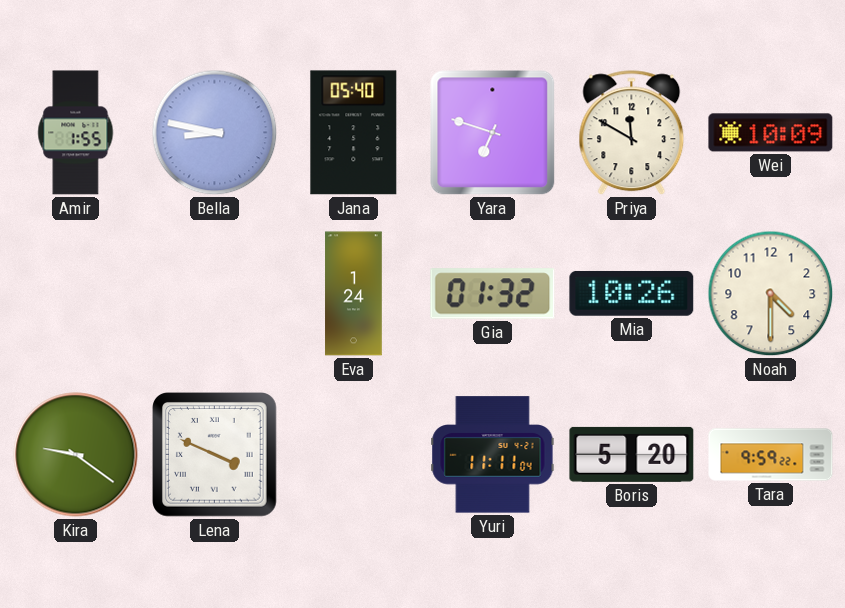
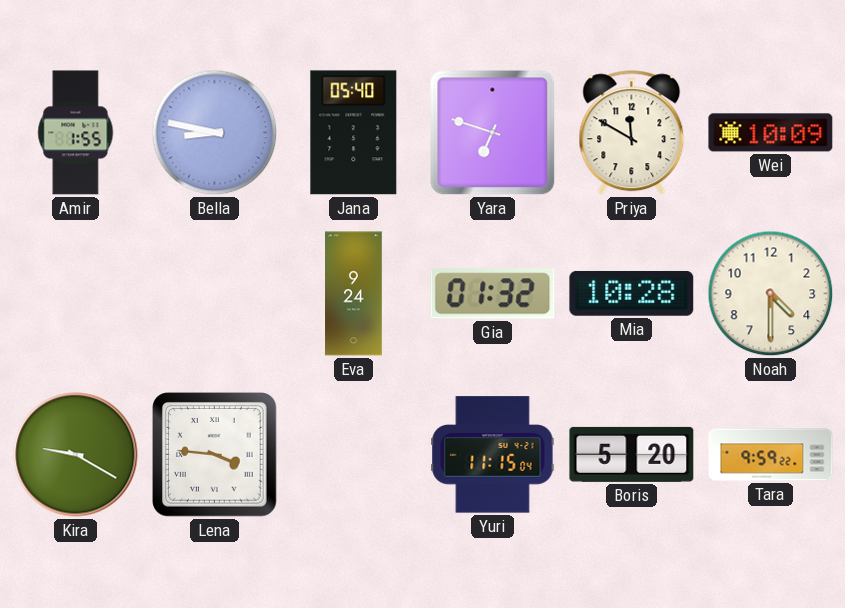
Eva: 1:24 -> 9:24 (354, 294)
Mia: 10:26 -> 10:28 (632, 293)
Kira: 9:21 -> 9:20 (76, 455)
Lena: 3:49 -> 3:46 (215, 455)
Yuri: 11:11 -> 11:15 (493, 455)
